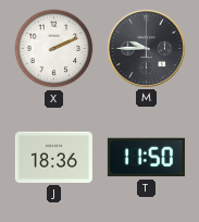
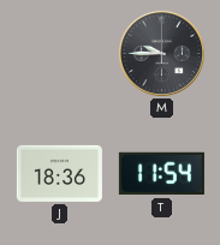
X: 2:11 -> none (54, 49)
T: 11:50 -> 11:54 (161, 174)
